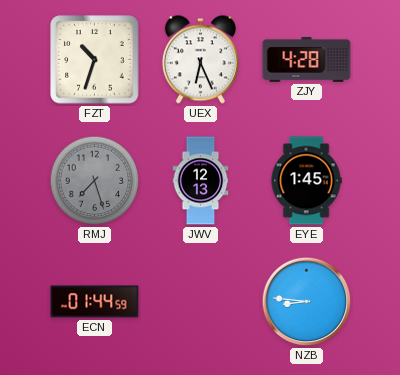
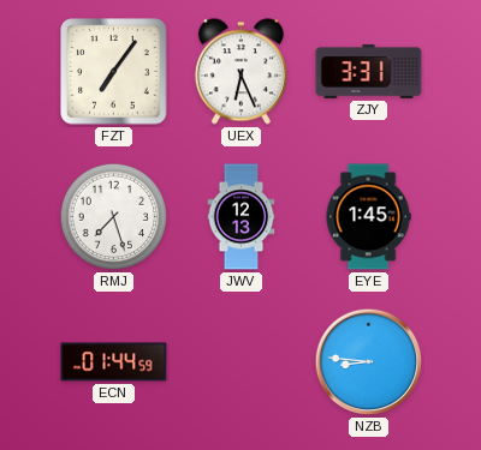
FZT: 10:33 -> 7:06 (114, 72)
ZJY: 4:28 -> 3:31 (369, 72)
RMJ dial: grey -> white (114, 217)
